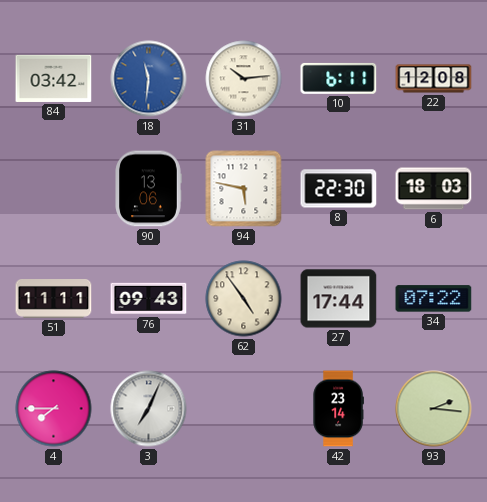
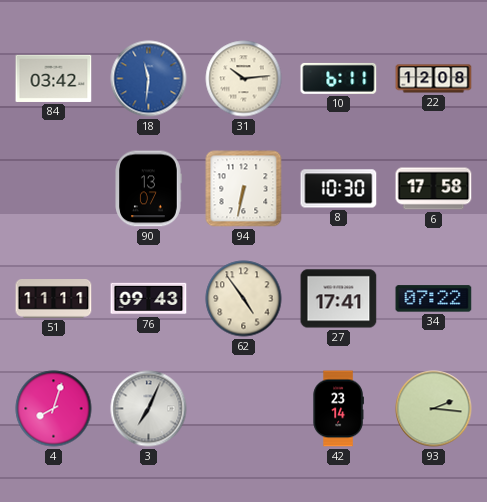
90: 13:06 -> 13:07 (148, 189)
94: 5:47 -> 6:32 (244, 189)
8: 22:30 -> 10:30 (339, 189)
6: 18:03 -> 17:58 (434, 189)
27: 17:44 -> 17:41 (339, 299)
4: 7:45 -> 8:03 (54, 409)
